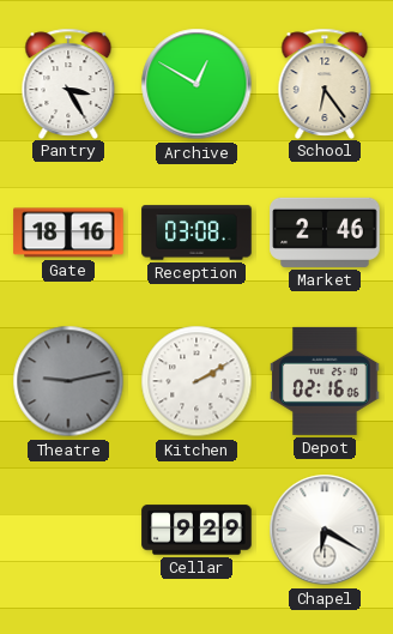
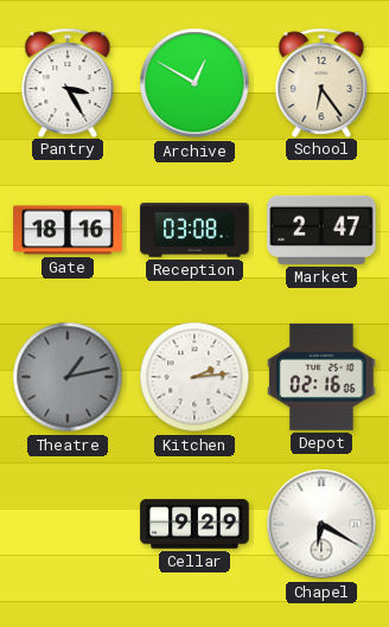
Market: 2:46 -> 2:47 (321, 230)
Theatre: 9:13 -> 1:13 (68, 377)
Kitchen: 2:10 -> 2:14 (194, 377)
